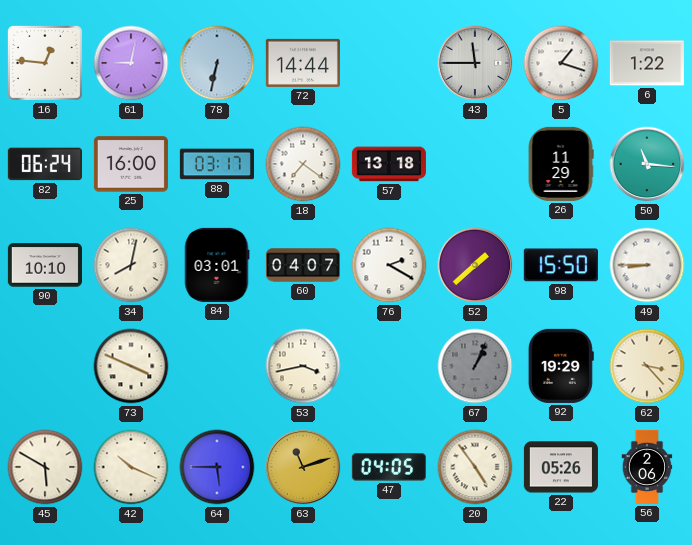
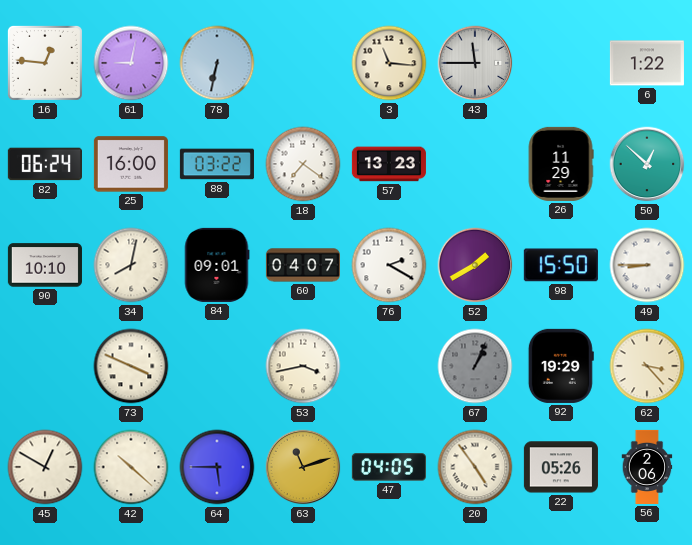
72: 14:44 -> none (303, 63)
3: none -> 11:16 (389, 63)
5: 1:18 -> none (561, 63)
88: 03:17 -> 03:22 (217, 164)
57: 13:18 -> 13:23 (389, 164)
50: 11:16 -> 12:52 (647, 164)
84: 03:01 -> 09:01 (217, 265)
52: 1:38 -> 1:40 (475, 265)
45: 5:50 -> 12:50 (45, 467)
42: 10:19 -> 10:22 (131, 467)
